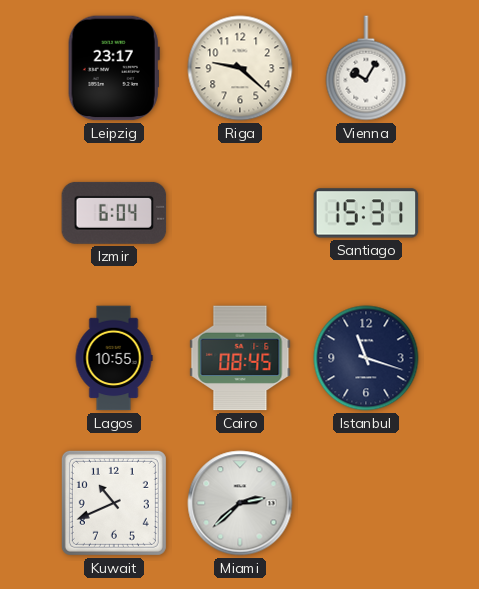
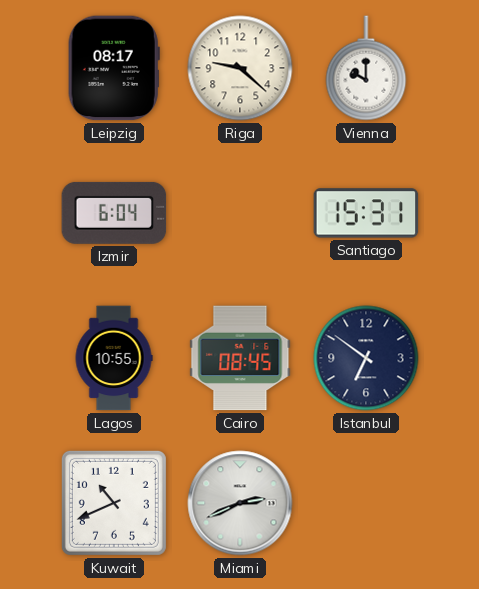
Leipzig: 23:17 -> 08:17 (114, 68)
Vienna: 10:05 -> 10:00 (366, 68)
Istanbul: 11:18 -> 6:51 (366, 358)
Miami: 2:38 -> 2:41 (240, 503)
